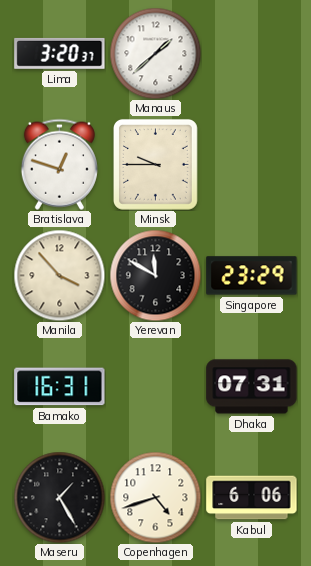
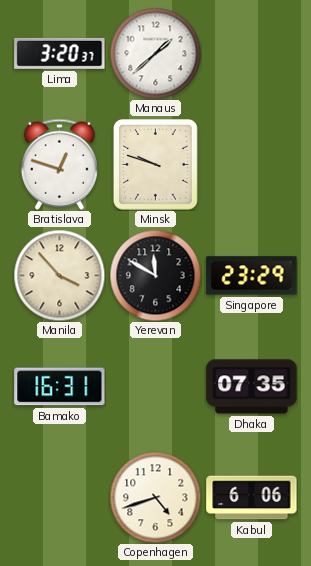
Minsk: 9:45 -> 9:48 (155, 165)
Dhaka: 07:31 -> 07:35 (252, 387)
Maseru: 1:25 -> none (59, 497)
